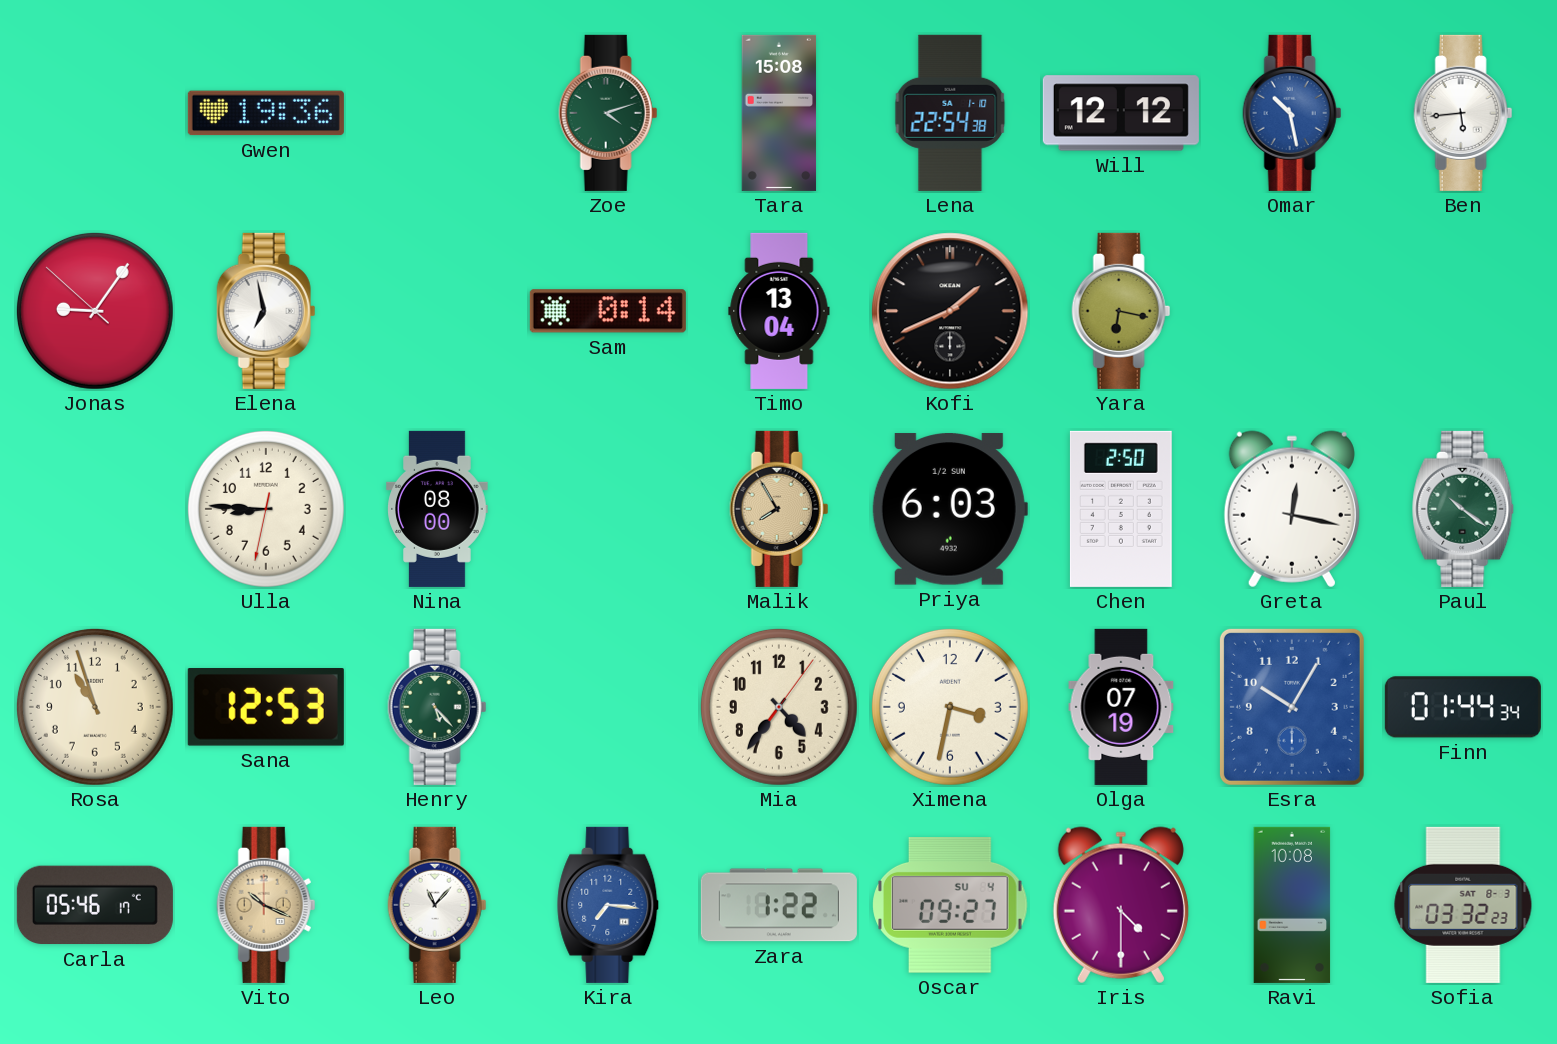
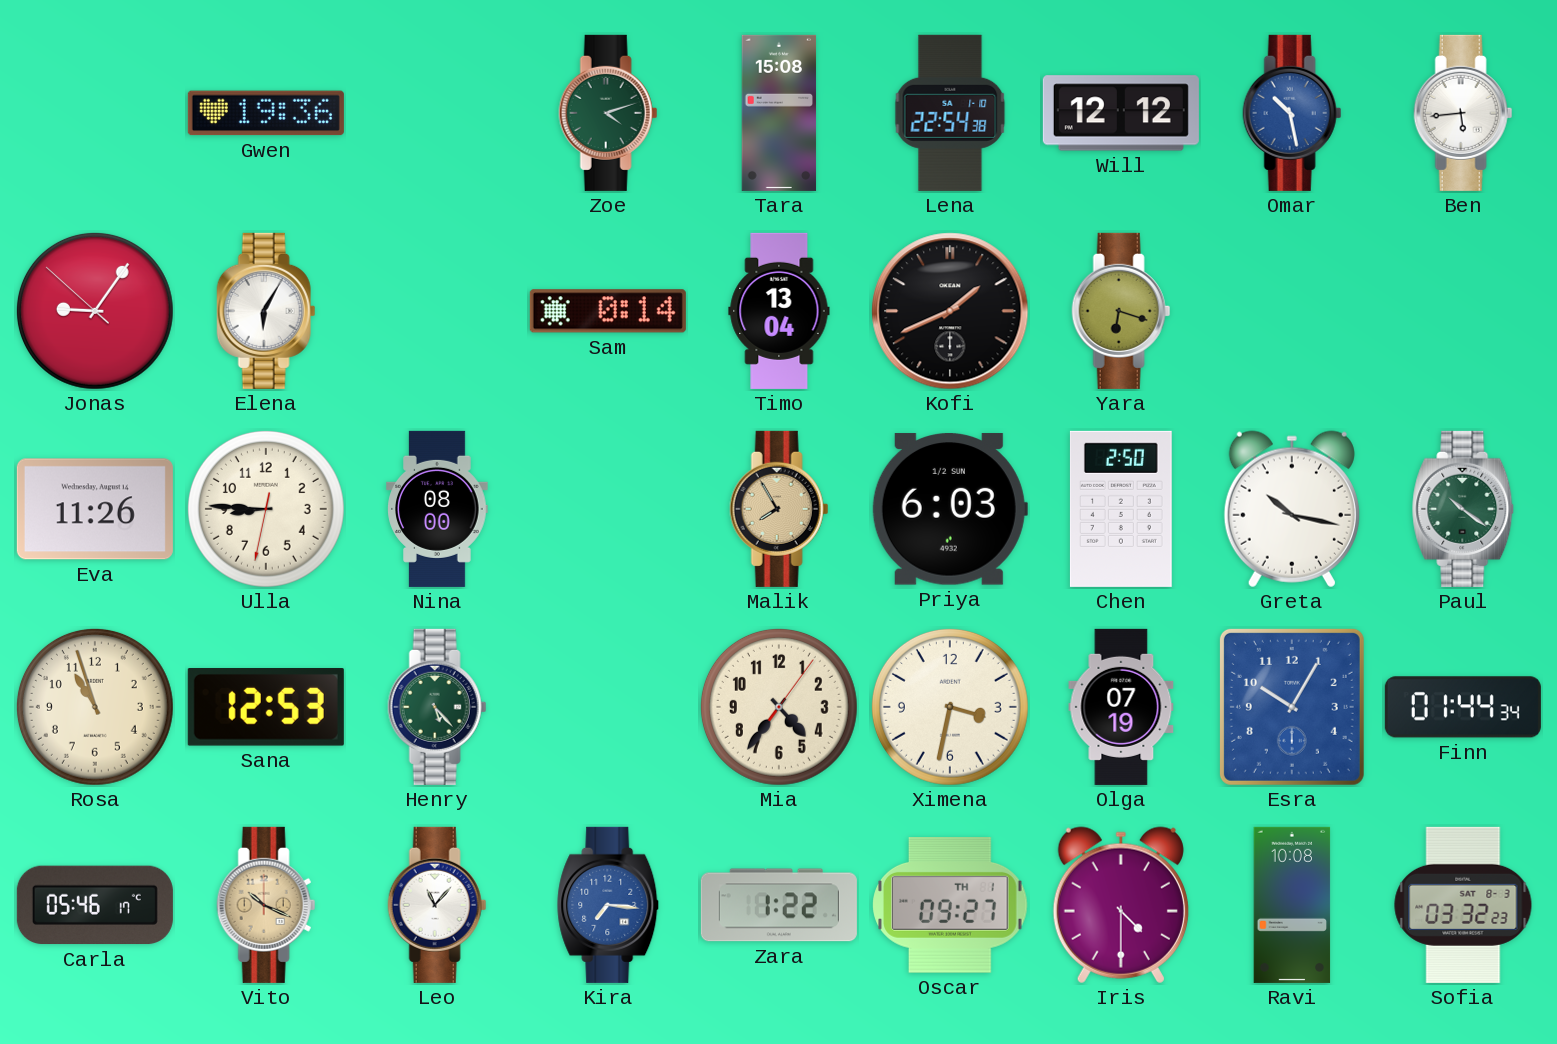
Elena: 6:58 -> 6:05 (266, 311)
Yara: 6:17 -> 6:18 (1121, 311)
Eva: none -> 11:26 (95, 509)
Greta: 12:17 -> 10:17 (1292, 509)
Oscar date: SU 4 -> TH 1 (950, 906)
